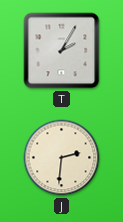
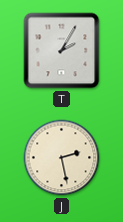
J: 2:31 -> 2:28 (62, 158)
